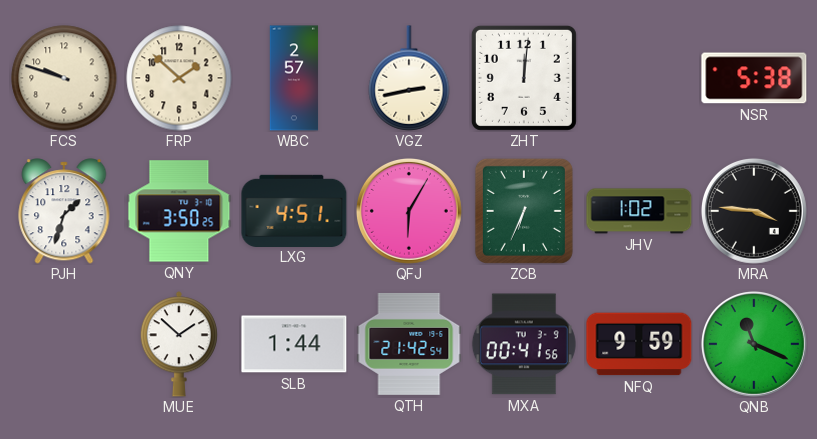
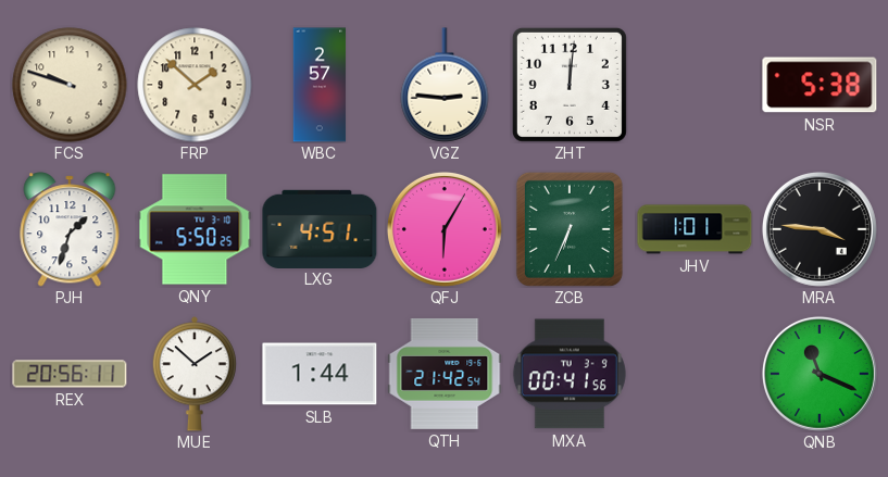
VGZ: 2:43 -> 2:46 (445, 85)
QNY: 3:50 -> 5:50 (195, 229)
JHV: 1:02 -> 1:01 (695, 229)
REX: none -> 20:56 (70, 374)
NFQ: 9:59 -> none (639, 344)
